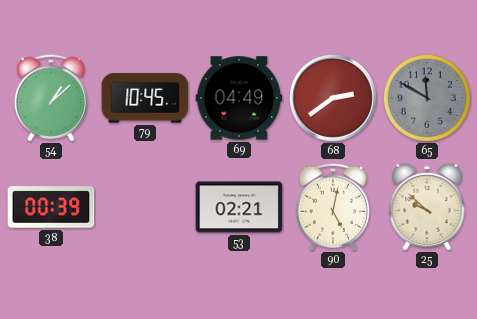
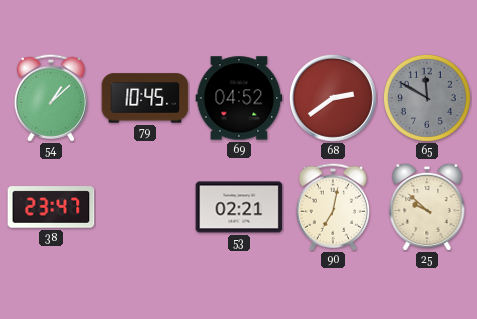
69: 04:49 -> 04:52 (239, 98)
38: 00:39 -> 23:47 (51, 207)
90: 5:02 -> 7:02 (333, 207)
